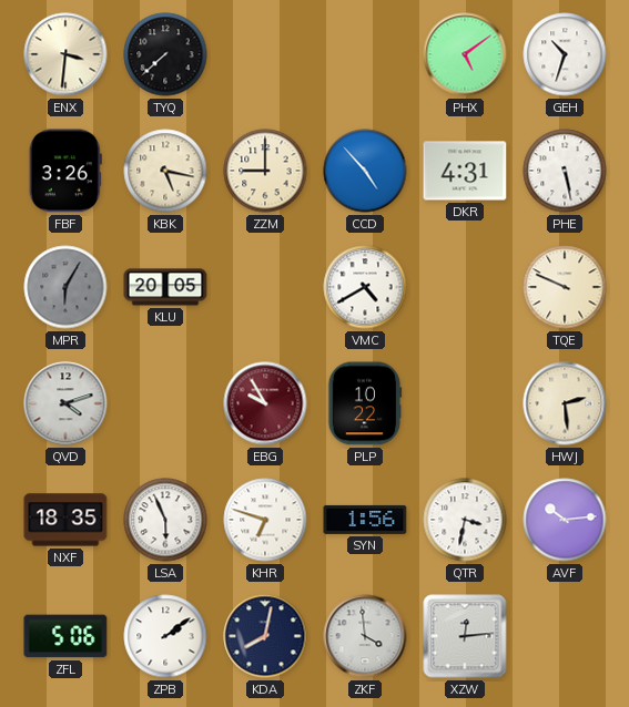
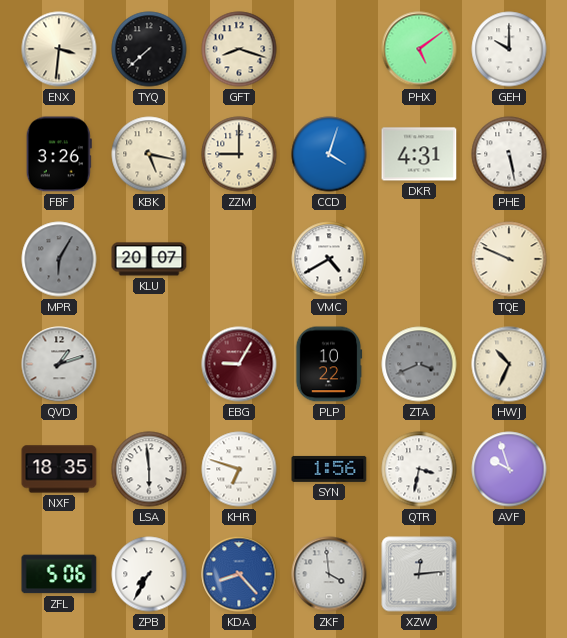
GFT: none -> 8:18 (239, 49)
GEH: 10:33 -> 10:00 (509, 49)
CCD: 4:53 -> 4:03 (329, 154)
KLU: 20:05 -> 20:07 (149, 259)
QVD: 4:12 -> 1:12 (59, 364)
EBG: 9:55 -> 9:05 (239, 364)
ZTA: none -> 3:41 (419, 364)
HWJ: 2:29 -> 10:34 (509, 364)
LSA: 5:56 -> 5:59 (149, 469)
AVF: 10:14 -> 9:57 (509, 469)
ZPB: 2:09 -> 7:35 (149, 574)
KDA: 8:02 -> 8:23 (239, 574)
KDA dial: navy -> blue (239, 574)
